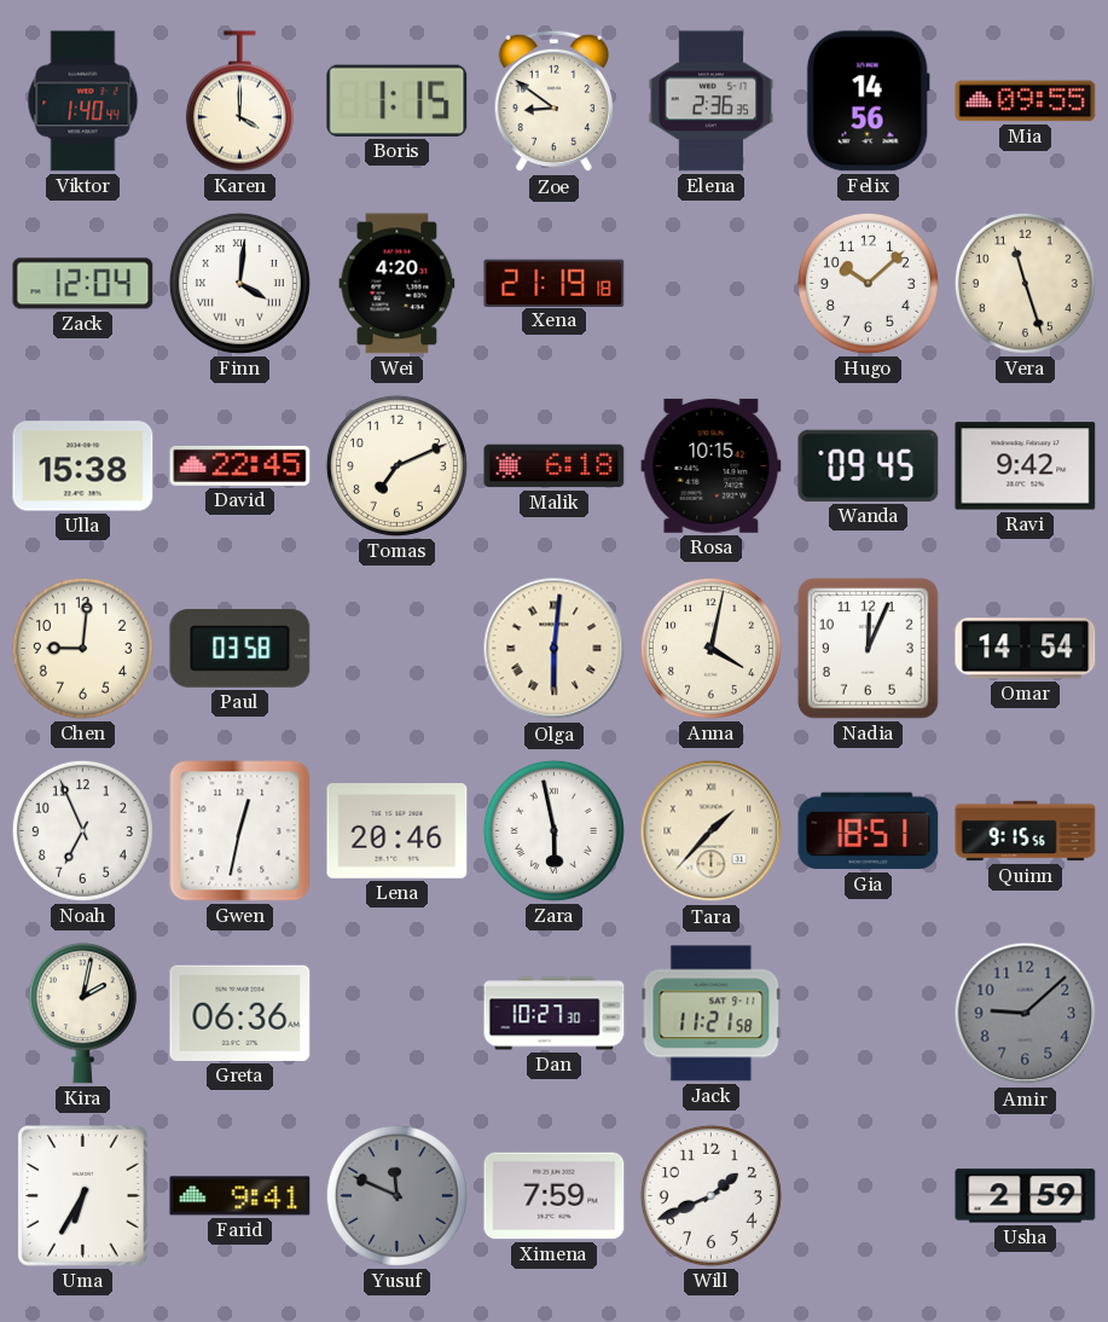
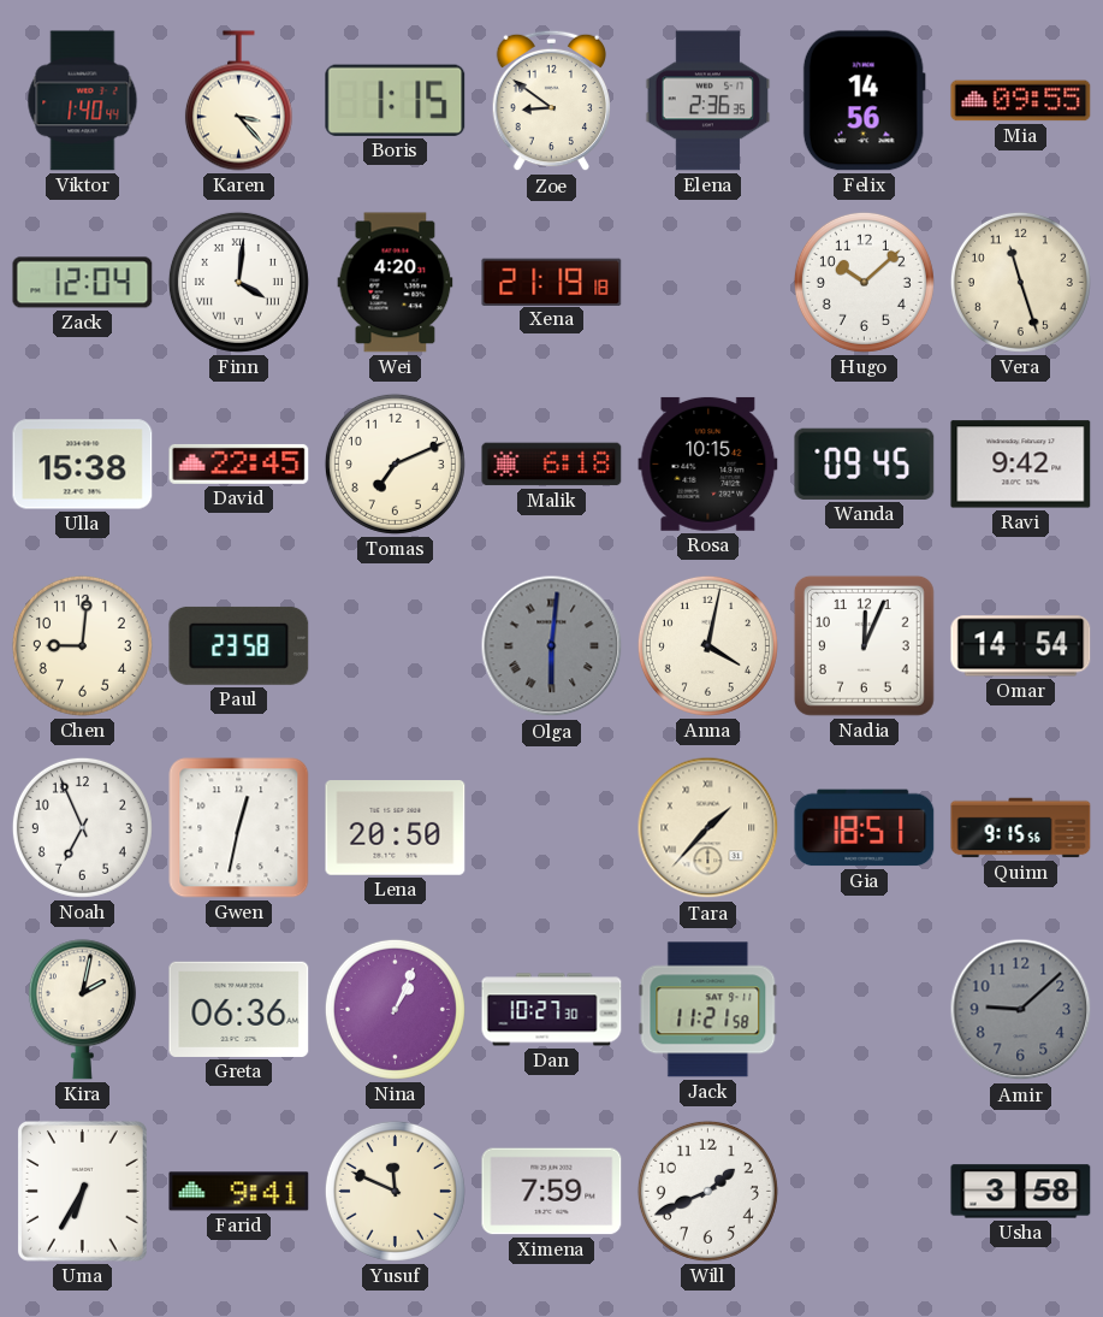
Karen: 4:00 -> 3:23 (238, 101)
Paul: 03:58 -> 23:58 (239, 645)
Olga dial: cream -> grey (552, 646)
Lena: 20:46 -> 20:50 (396, 828)
Zara: 5:58 -> none (553, 830)
Nina: none -> 1:04 (395, 1009)
Yusuf dial: grey -> cream (395, 1191)
Usha: 2:59 -> 3:58 (1021, 1192)
